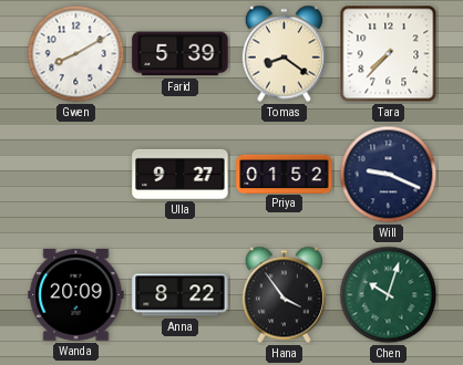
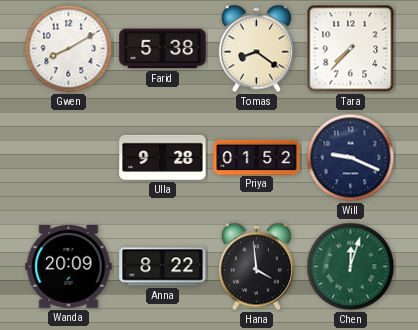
Farid: 5:39 -> 5:38 (163, 49)
Ulla: 9:27 -> 9:28 (163, 157)
Hana: 3:54 -> 3:59 (256, 267)
Chen: 10:03 -> 12:03 (351, 267)
